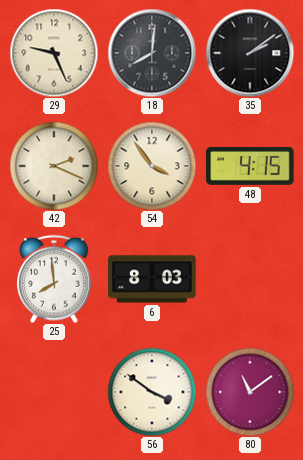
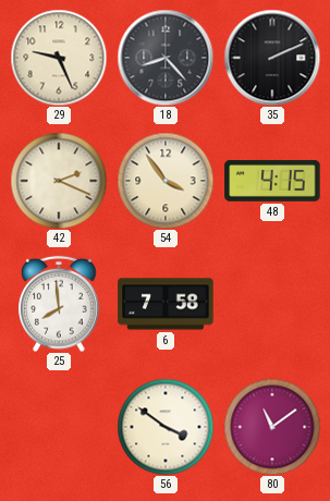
18: 8:01 -> 8:23 (166, 58)
35: 2:09 -> 2:11 (272, 58)
6: 8:03 -> 7:58 (166, 304)
